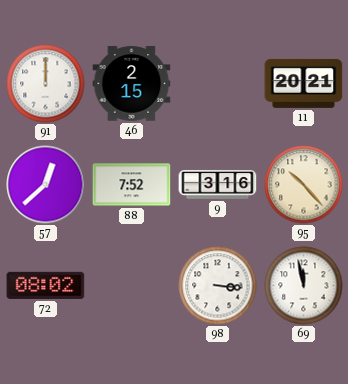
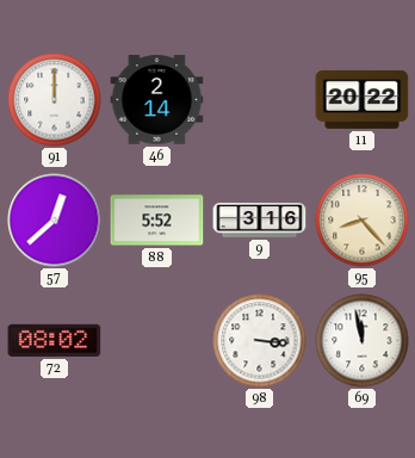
46: 2:15 -> 2:14 (157, 100)
11: 20:21 -> 20:22 (363, 99)
88: 7:52 -> 5:52 (157, 221)
95: 10:23 -> 8:23 (363, 221)
